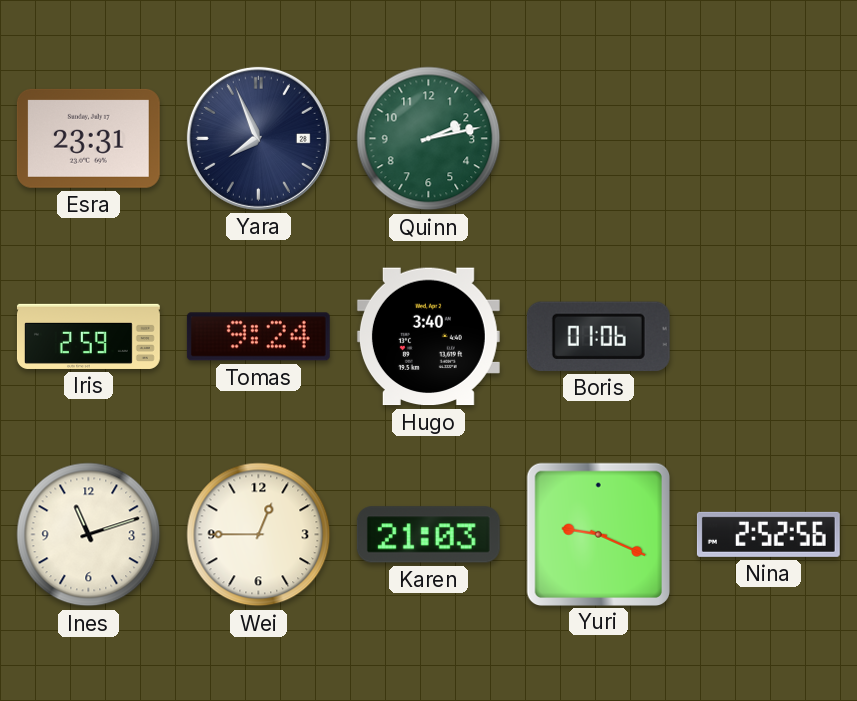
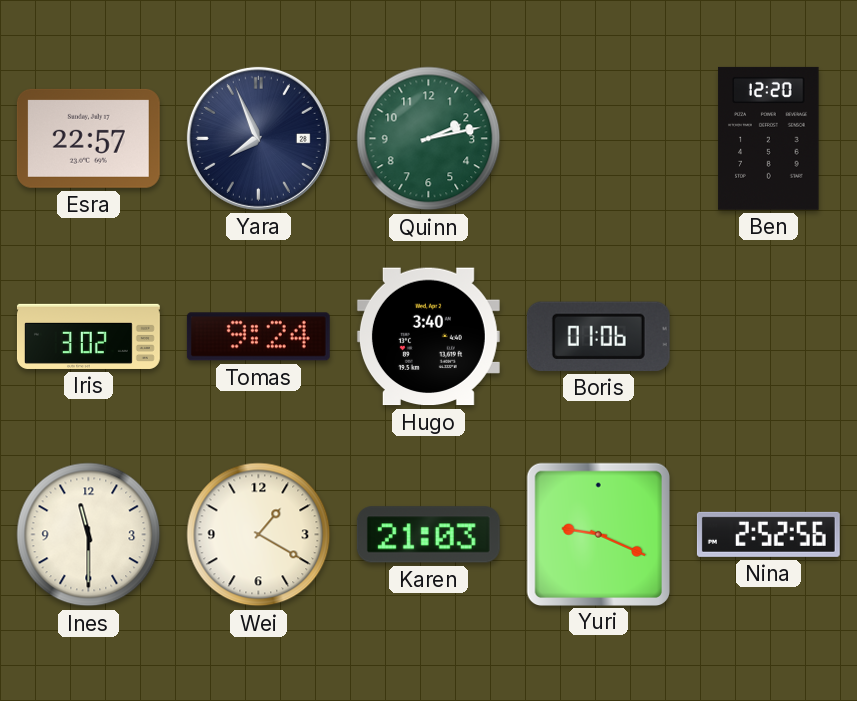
Esra: 23:31 -> 22:57 (88, 138)
Ben: none -> 12:20 (769, 138)
Iris: 2:59 -> 3:02 (88, 336)
Ines: 11:12 -> 11:30 (89, 535)
Wei: 12:45 -> 1:20 (259, 535)
